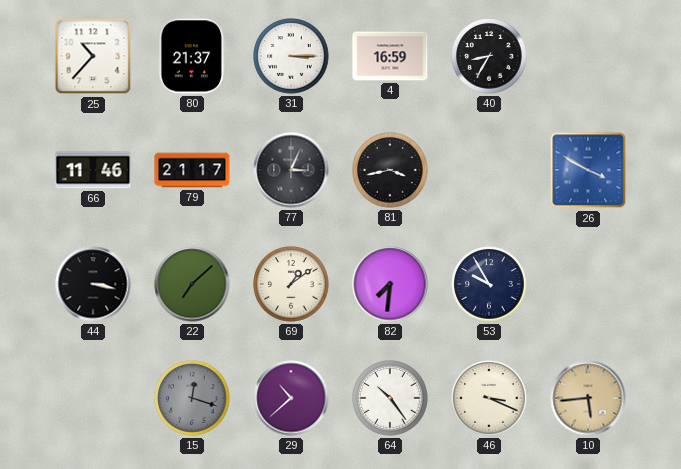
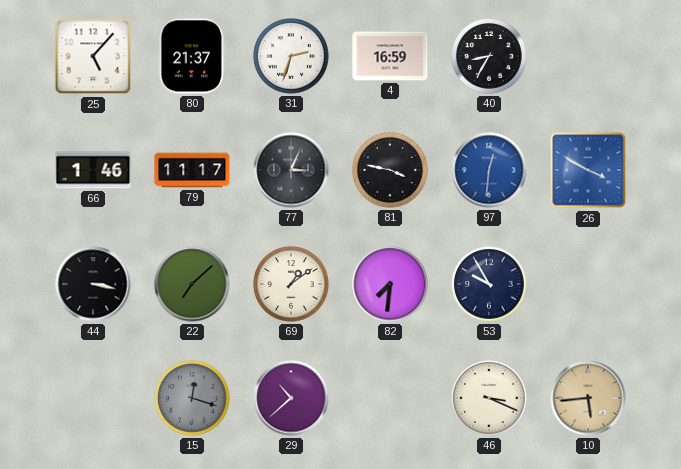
25: 10:37 -> 5:07 (93, 56)
31: 3:15 -> 2:33 (291, 56)
66: 11:46 -> 1:46 (93, 170)
79: 21:17 -> 11:17 (192, 170)
81: 3:43 -> 3:47 (390, 170)
97: none -> 12:31 (489, 170)
64: 10:24 -> none (390, 398)
